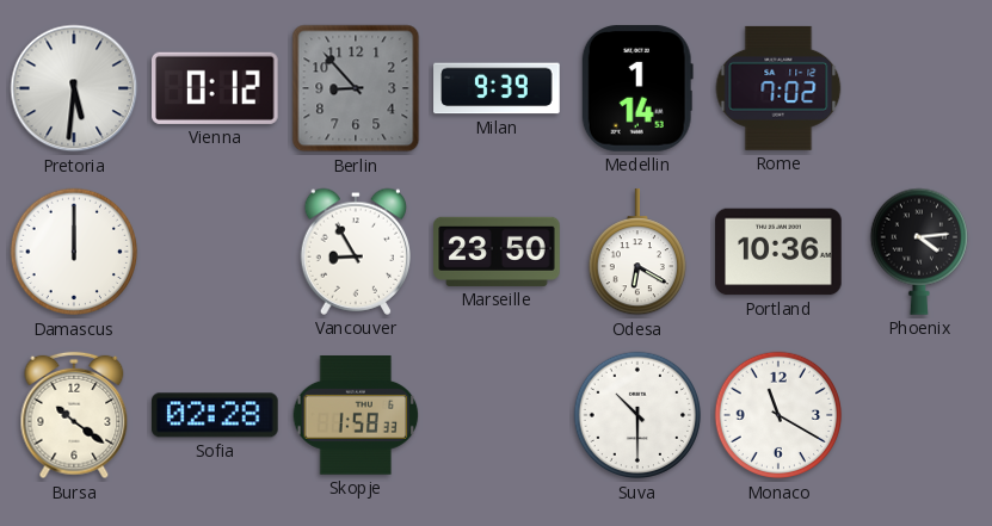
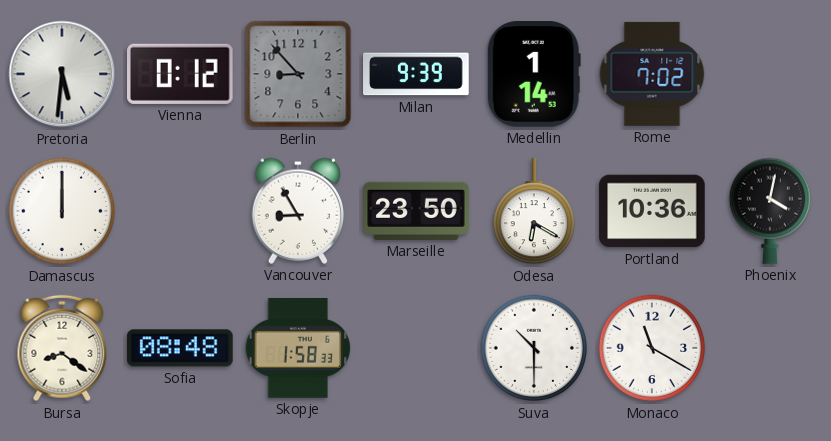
Phoenix: 4:14 -> 4:02 (769, 211)
Bursa: 10:21 -> 8:21 (62, 348)
Sofia: 02:28 -> 08:48 (181, 348)
